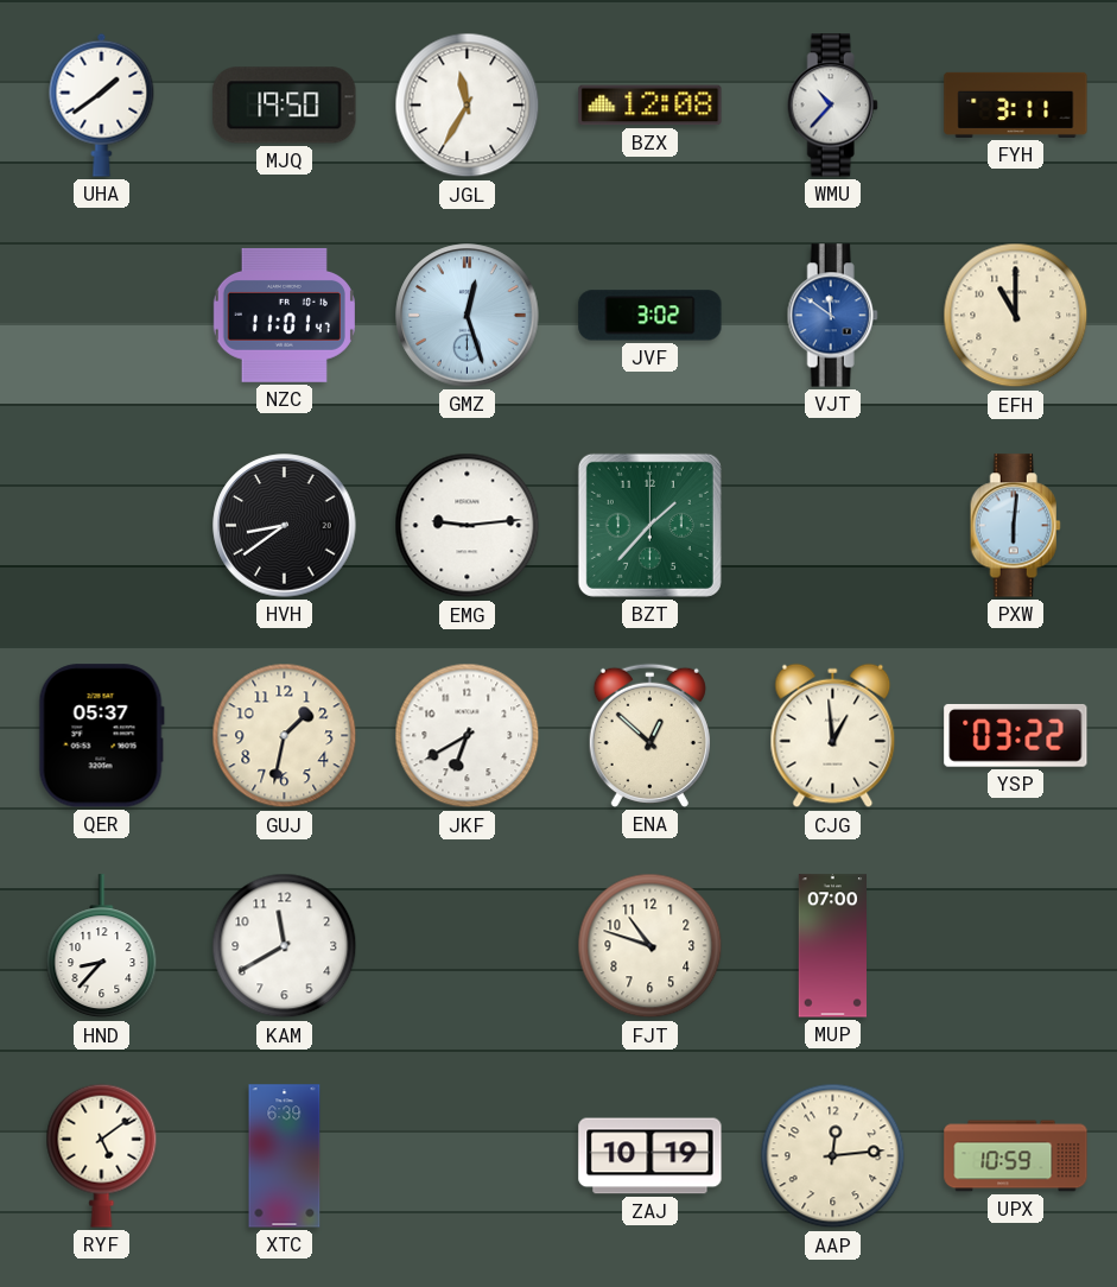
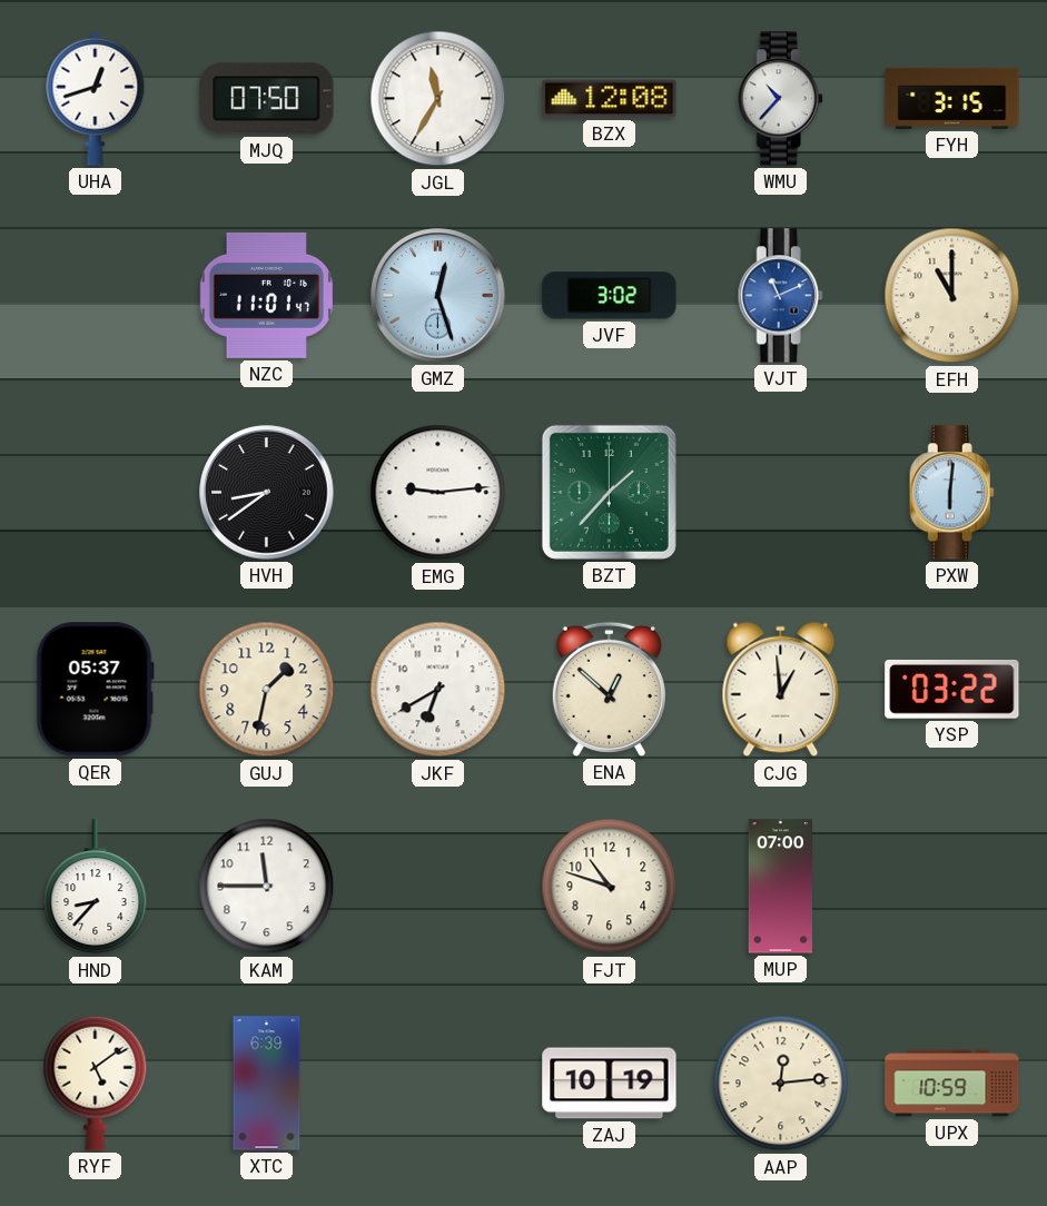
UHA: 1:39 -> 12:42 (96, 98)
MJQ: 19:50 -> 07:50 (267, 99)
FYH: 3:11 -> 3:15 (952, 98)
VJT: 11:51 -> 11:11 (780, 296)
KAM: 11:40 -> 11:45 (267, 887)
